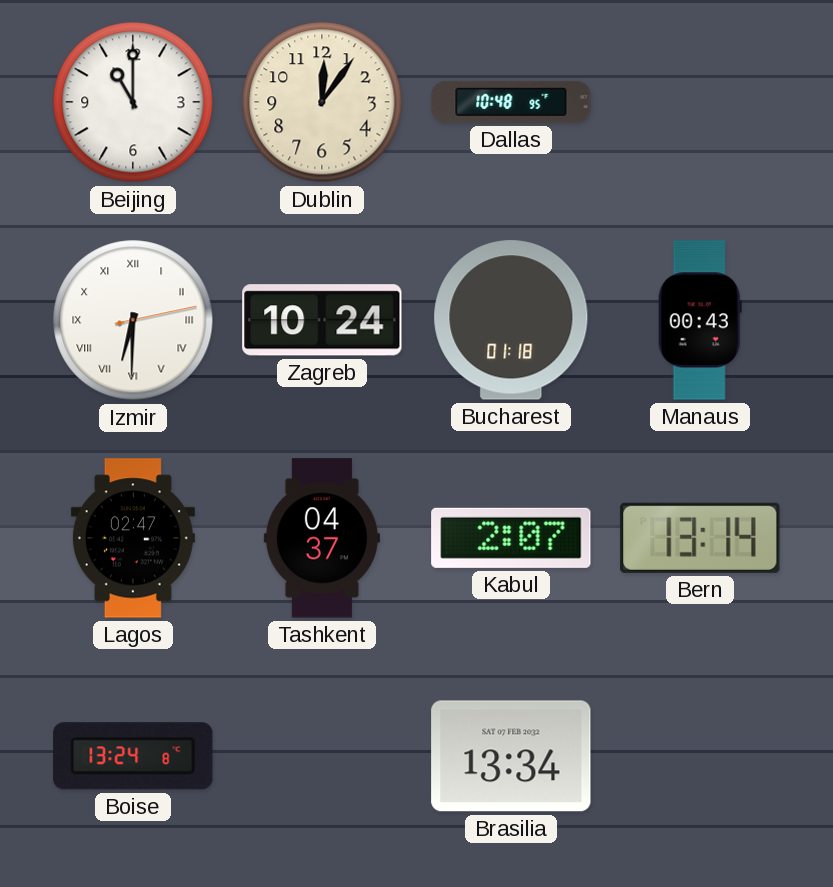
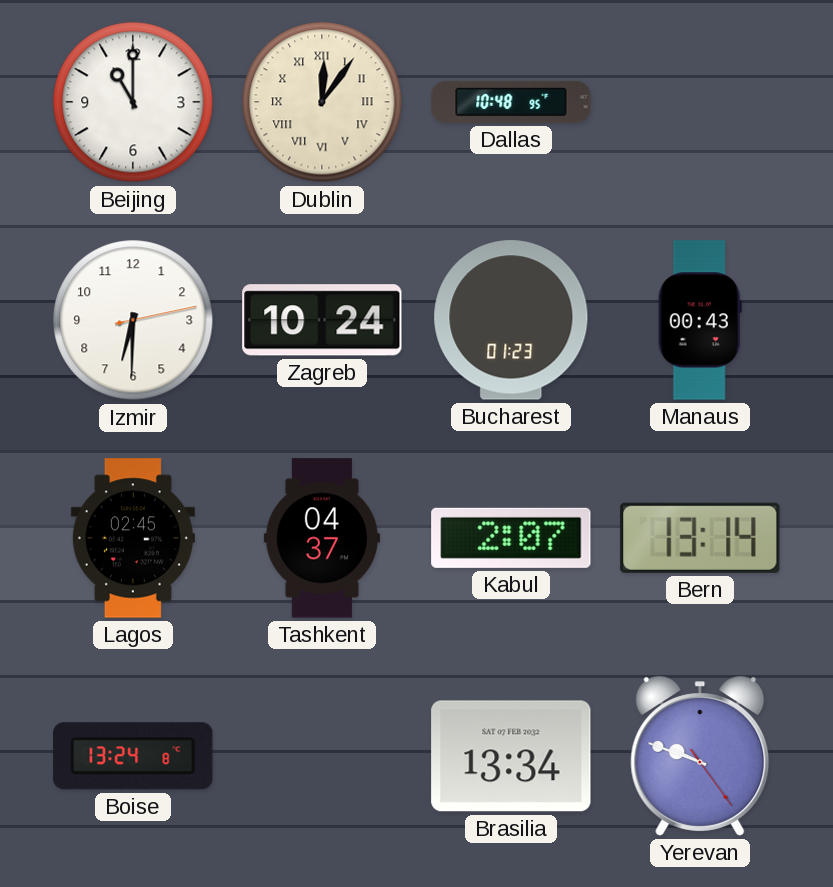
Dublin numerals: Arabic -> Roman (322, 102)
Izmir numerals: Roman -> Arabic (133, 320)
Bucharest: 01:18 -> 01:23 (511, 320)
Lagos: 02:47 -> 02:45 (133, 538)
Yerevan: none -> 9:48 (700, 756)
